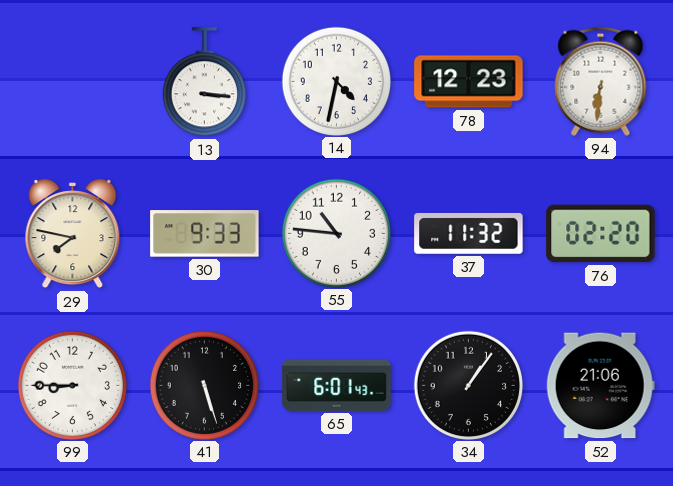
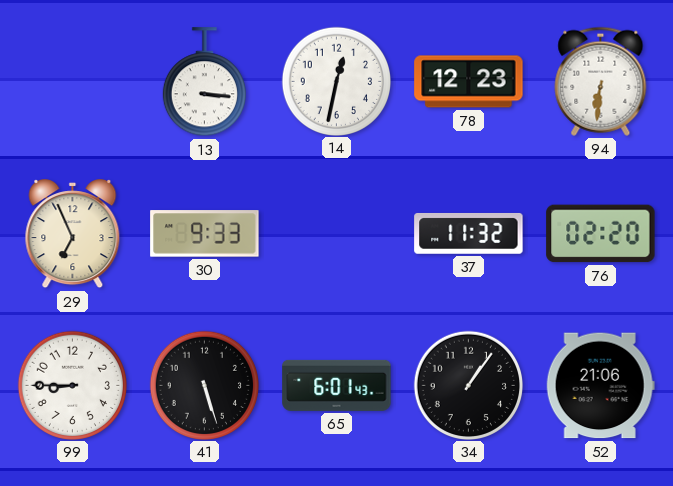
14: 4:32 -> 12:32 (336, 81)
29: 7:47 -> 6:56 (73, 234)
55: 10:46 -> none (336, 233)
